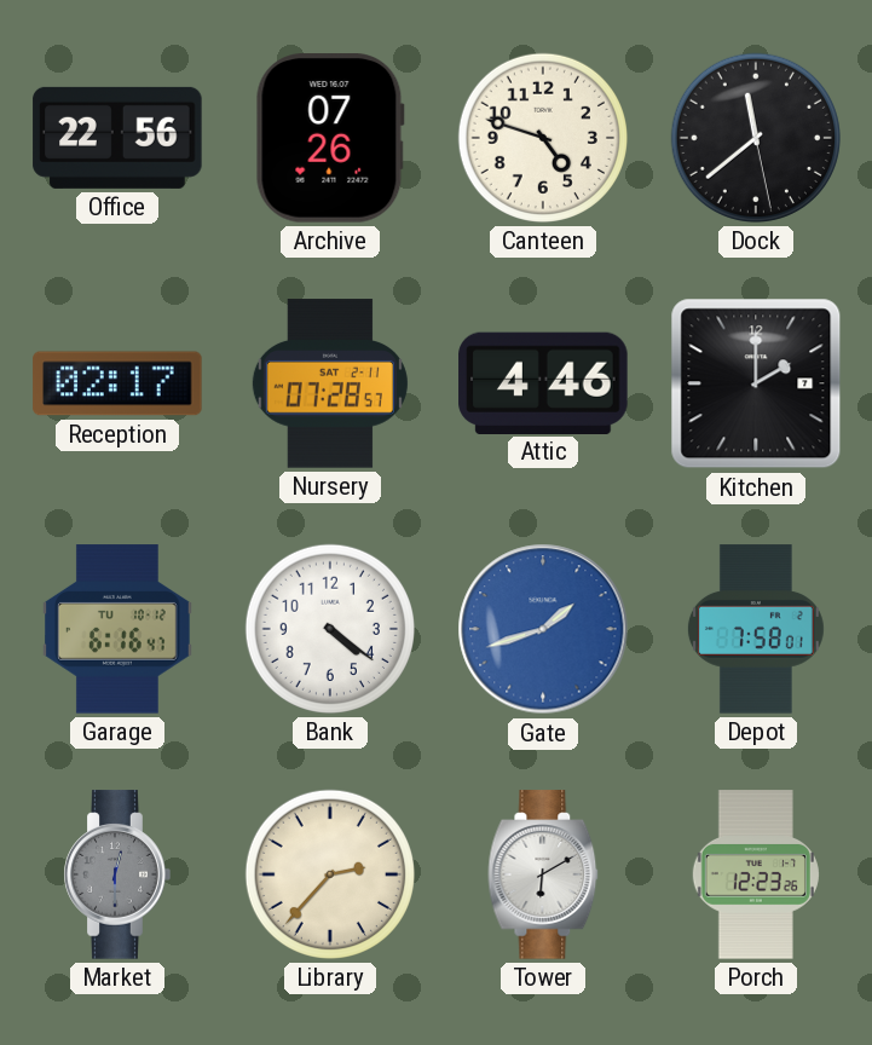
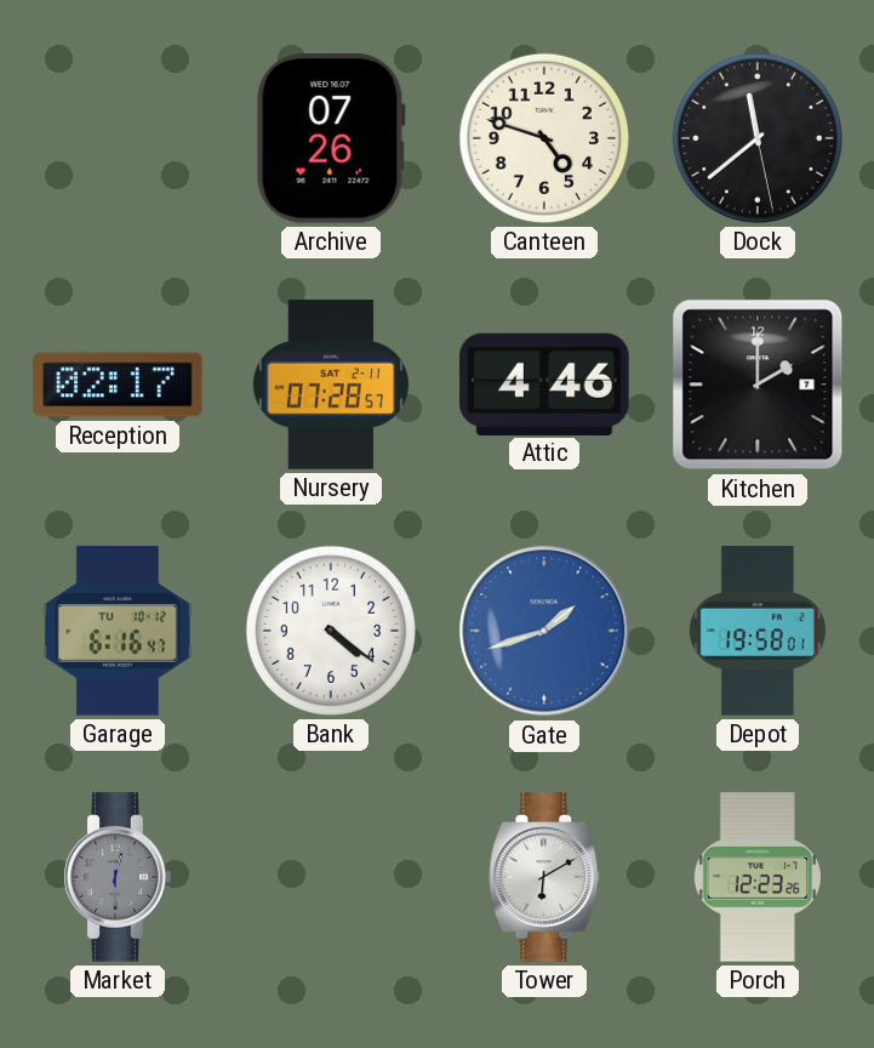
Office: 22:56 -> none (117, 138)
Depot: 7:58 -> 19:58 (758, 631)
Library: 2:37 -> none (330, 874)
